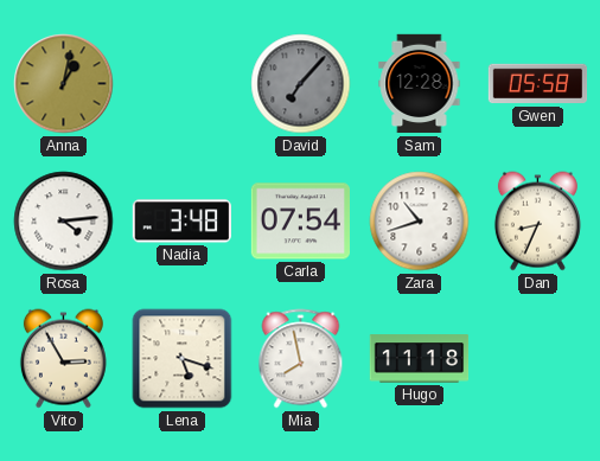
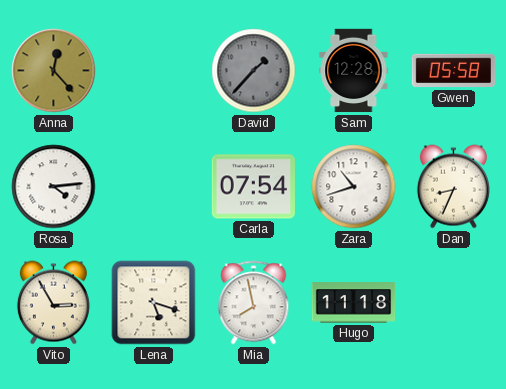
Anna: 1:02 -> 12:23 (54, 71)
David: 7:07 -> 1:37 (254, 71)
Nadia: 3:48 -> none (181, 222)
